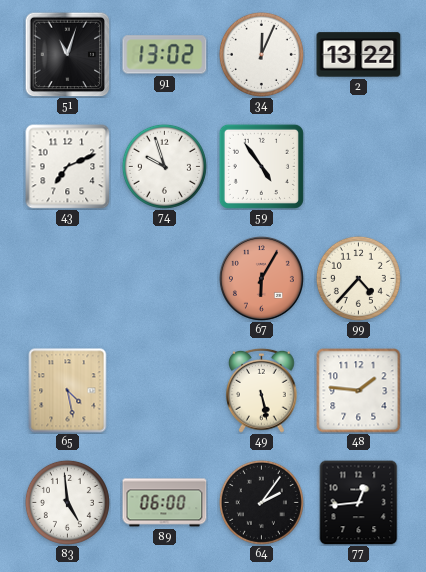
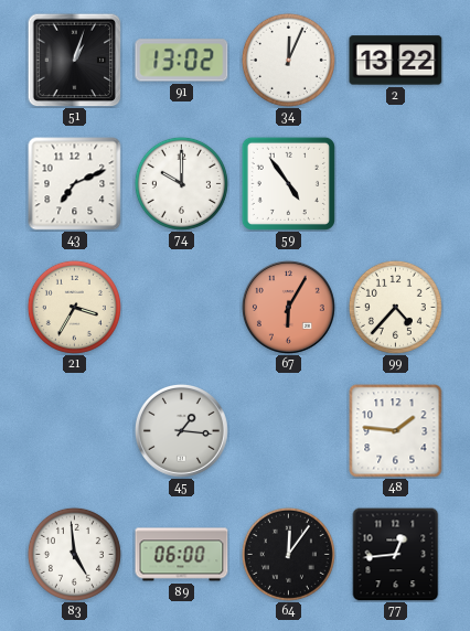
51: 11:03 -> 1:03 (74, 60)
74: 9:57 -> 10:00 (181, 183)
21: none -> 3:35 (74, 307)
65: 4:28 -> none (68, 391)
45: none -> 1:16 (181, 430)
49: 5:28 -> none (262, 390)
64: 2:06 -> 12:06 (288, 554)
